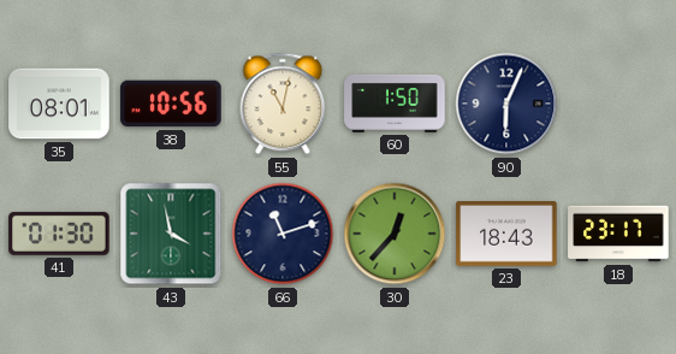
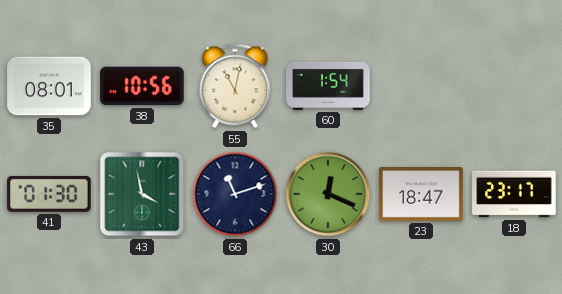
60: 1:50 -> 1:54 (328, 86)
90: 6:04 -> none (506, 104)
30: 12:37 -> 12:19 (328, 194)
23: 18:43 -> 18:47 (421, 195)
